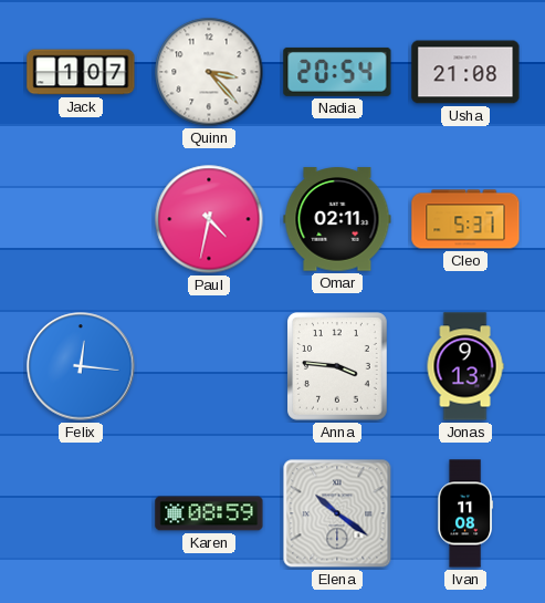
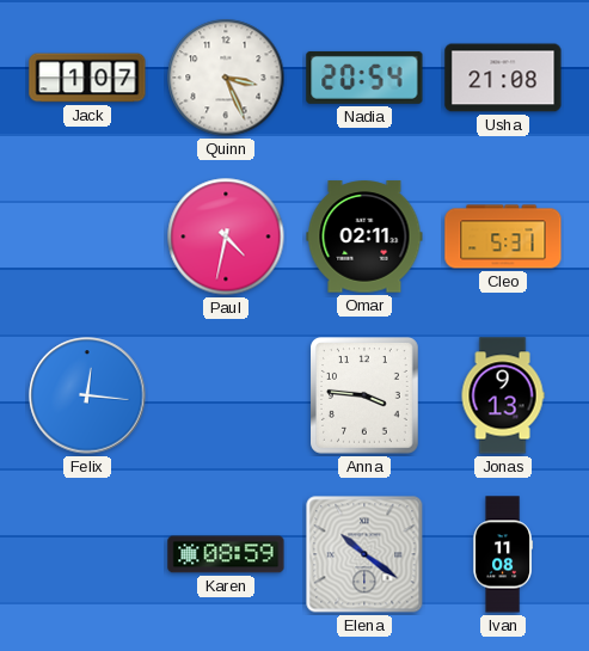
Quinn: 3:23 -> 3:26 (226, 78)
